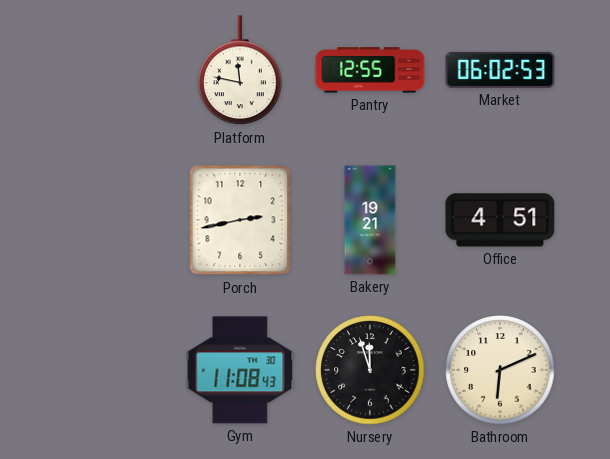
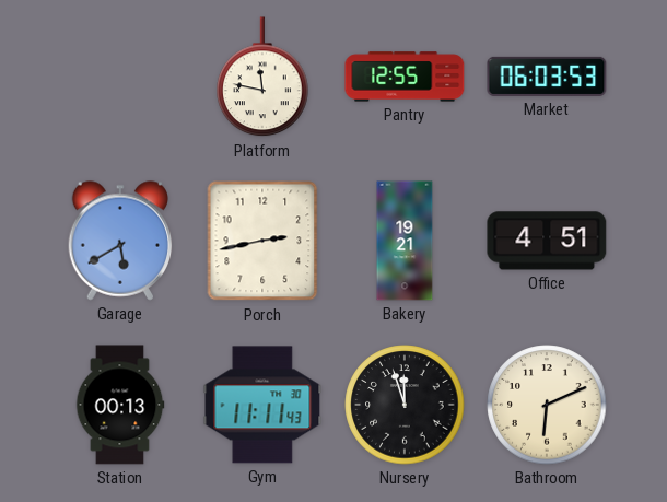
Market: 06:02 -> 06:03 (547, 77)
Garage: none -> 5:40 (120, 241)
Station: none -> 00:13 (120, 405)
Gym: 11:08 -> 11:11 (262, 405)
